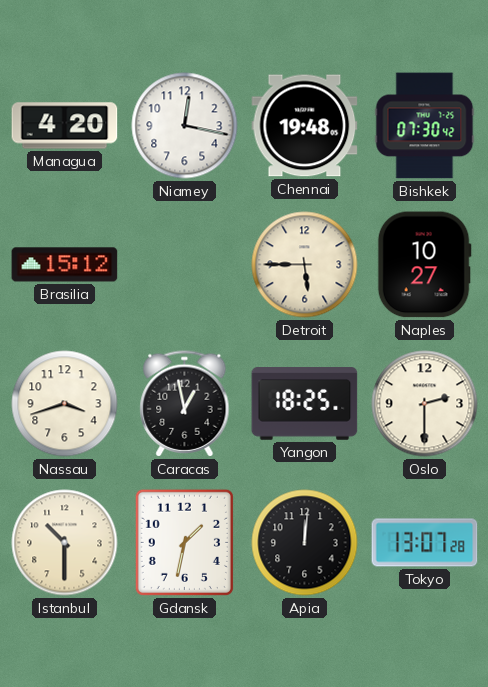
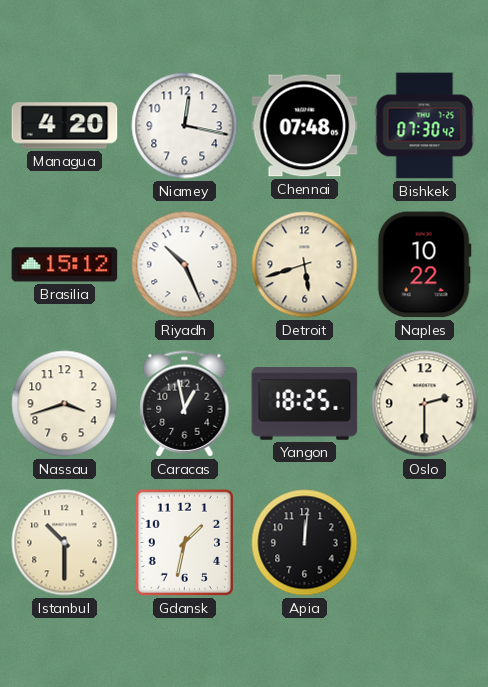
Chennai: 19:48 -> 07:48 (305, 126)
Riyadh: none -> 10:26 (185, 265)
Detroit: 5:45 -> 5:42 (305, 265)
Naples: 10:27 -> 10:22 (424, 265)
Tokyo: 13:07 -> none (425, 543)
